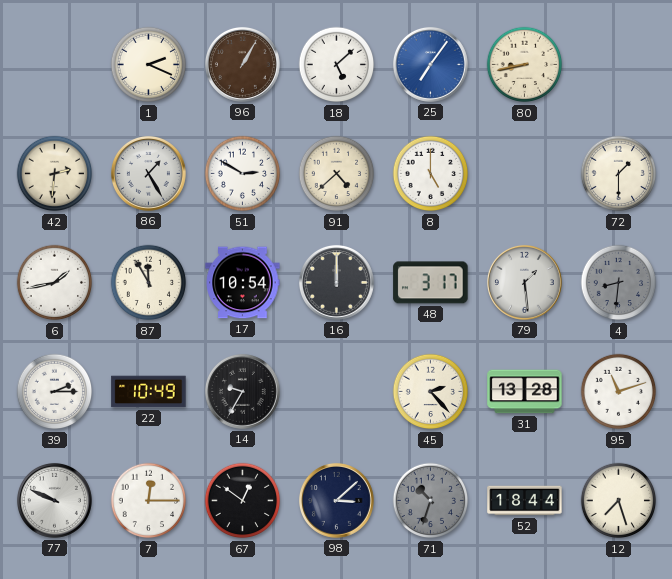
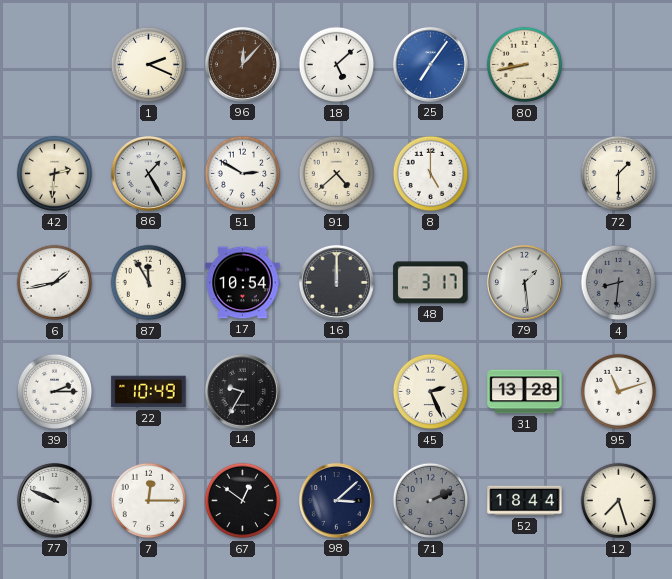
96: 1:05 -> 12:07 (242, 64)
45: 2:23 -> 2:26 (431, 392)
71: 10:33 -> 2:11 (431, 501)
